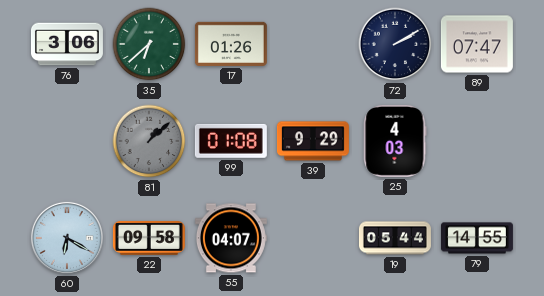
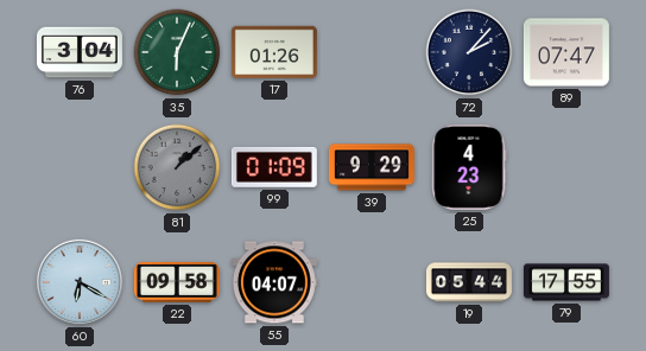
76: 3:06 -> 3:04 (80, 52)
35: 6:38 -> 6:04 (177, 52)
72: 2:10 -> 2:07 (469, 52)
99: 01:08 -> 01:09 (274, 167)
25: 4:03 -> 4:23 (469, 167)
79: 14:55 -> 17:55 (566, 282)
